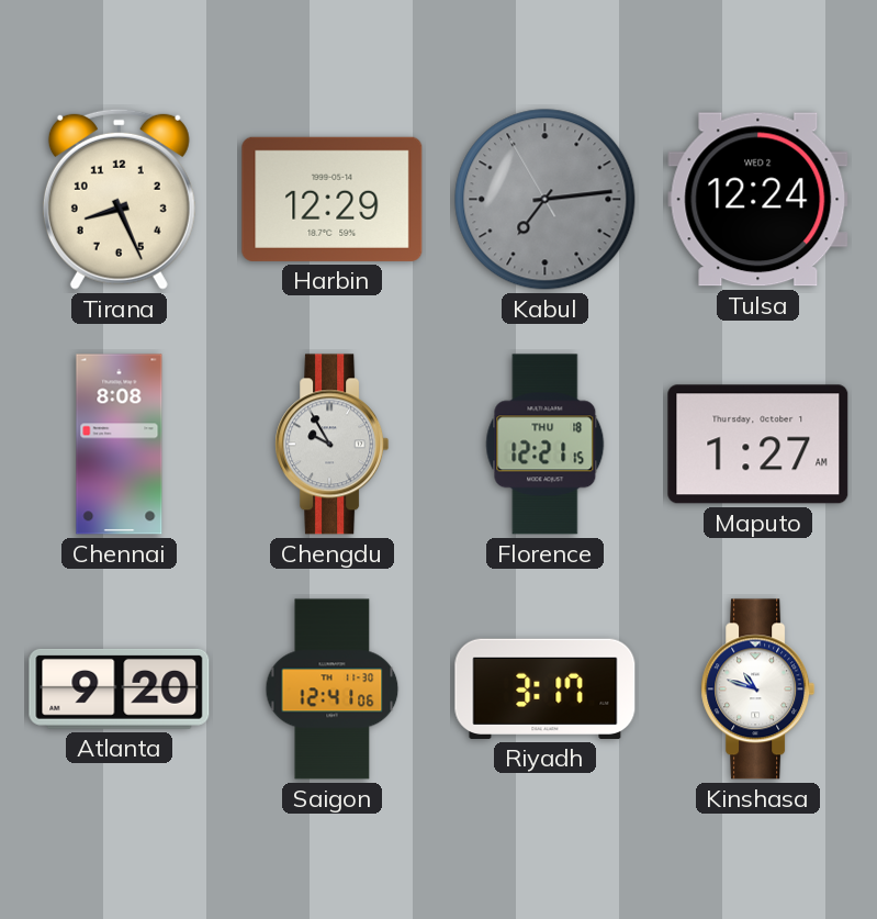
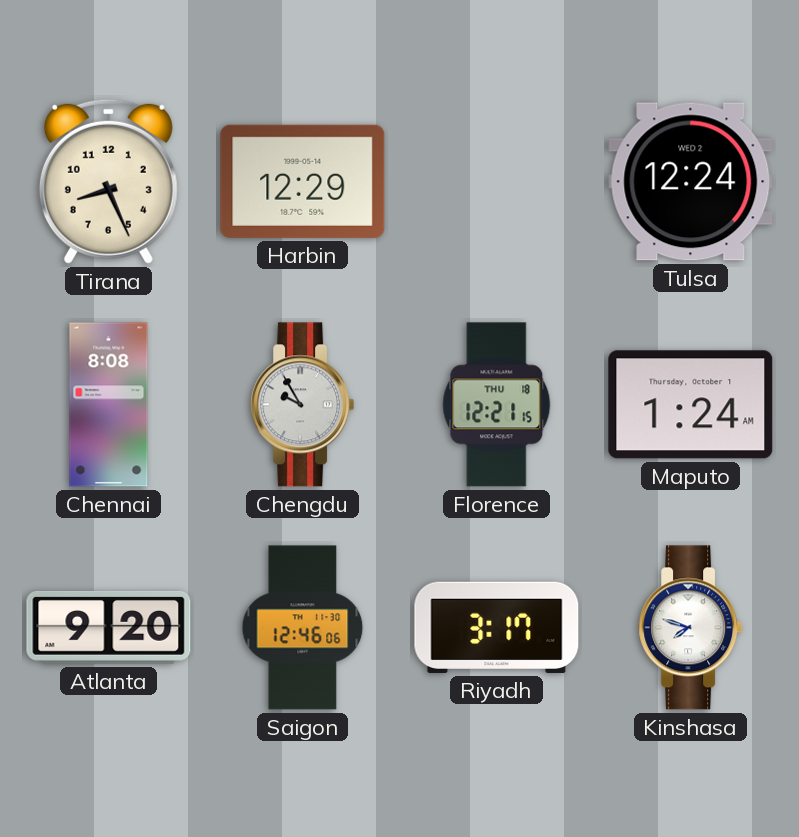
Kabul: 7:13 -> none (546, 200)
Maputo: 1:27 -> 1:24 (691, 405)
Saigon: 12:41 -> 12:46 (303, 628)
Kinshasa: 10:48 -> 7:48 (691, 628)
